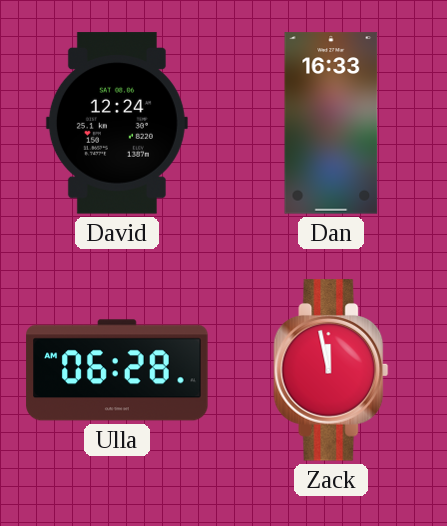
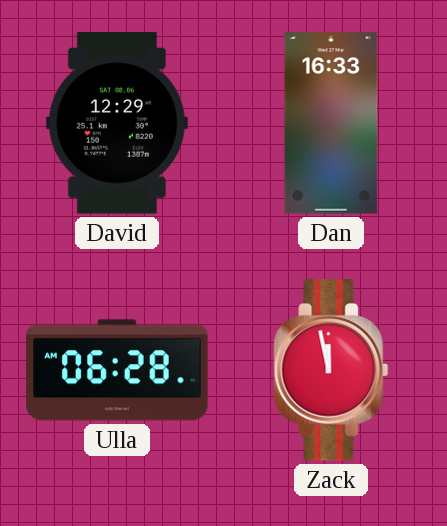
David: 12:24 -> 12:29 (117, 123)
